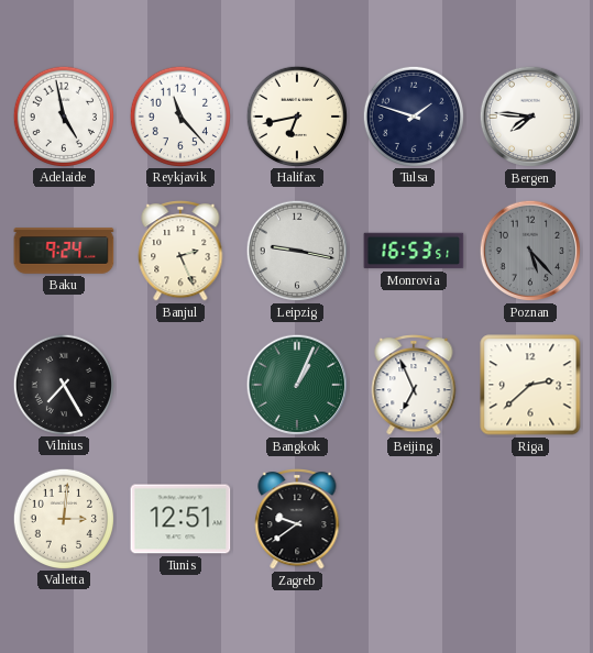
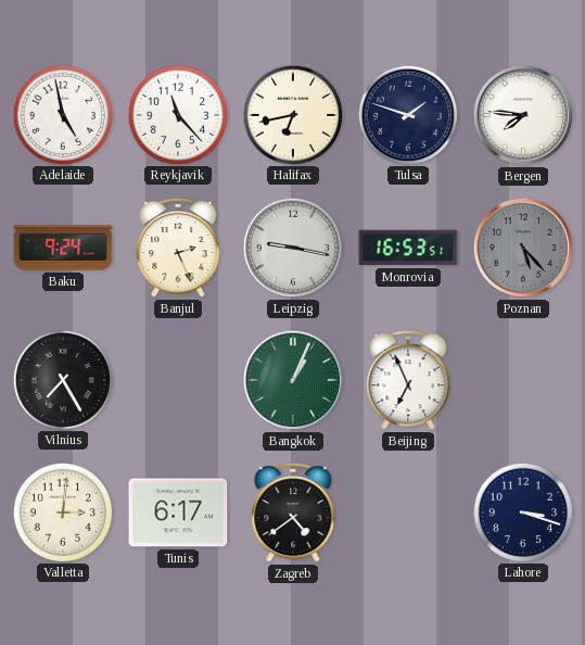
Riga: 2:38 -> none (530, 385)
Tunis: 12:51 -> 6:17 (178, 513)
Zagreb: 9:39 -> 4:39 (293, 514)
Lahore: none -> 3:18 (522, 511)
